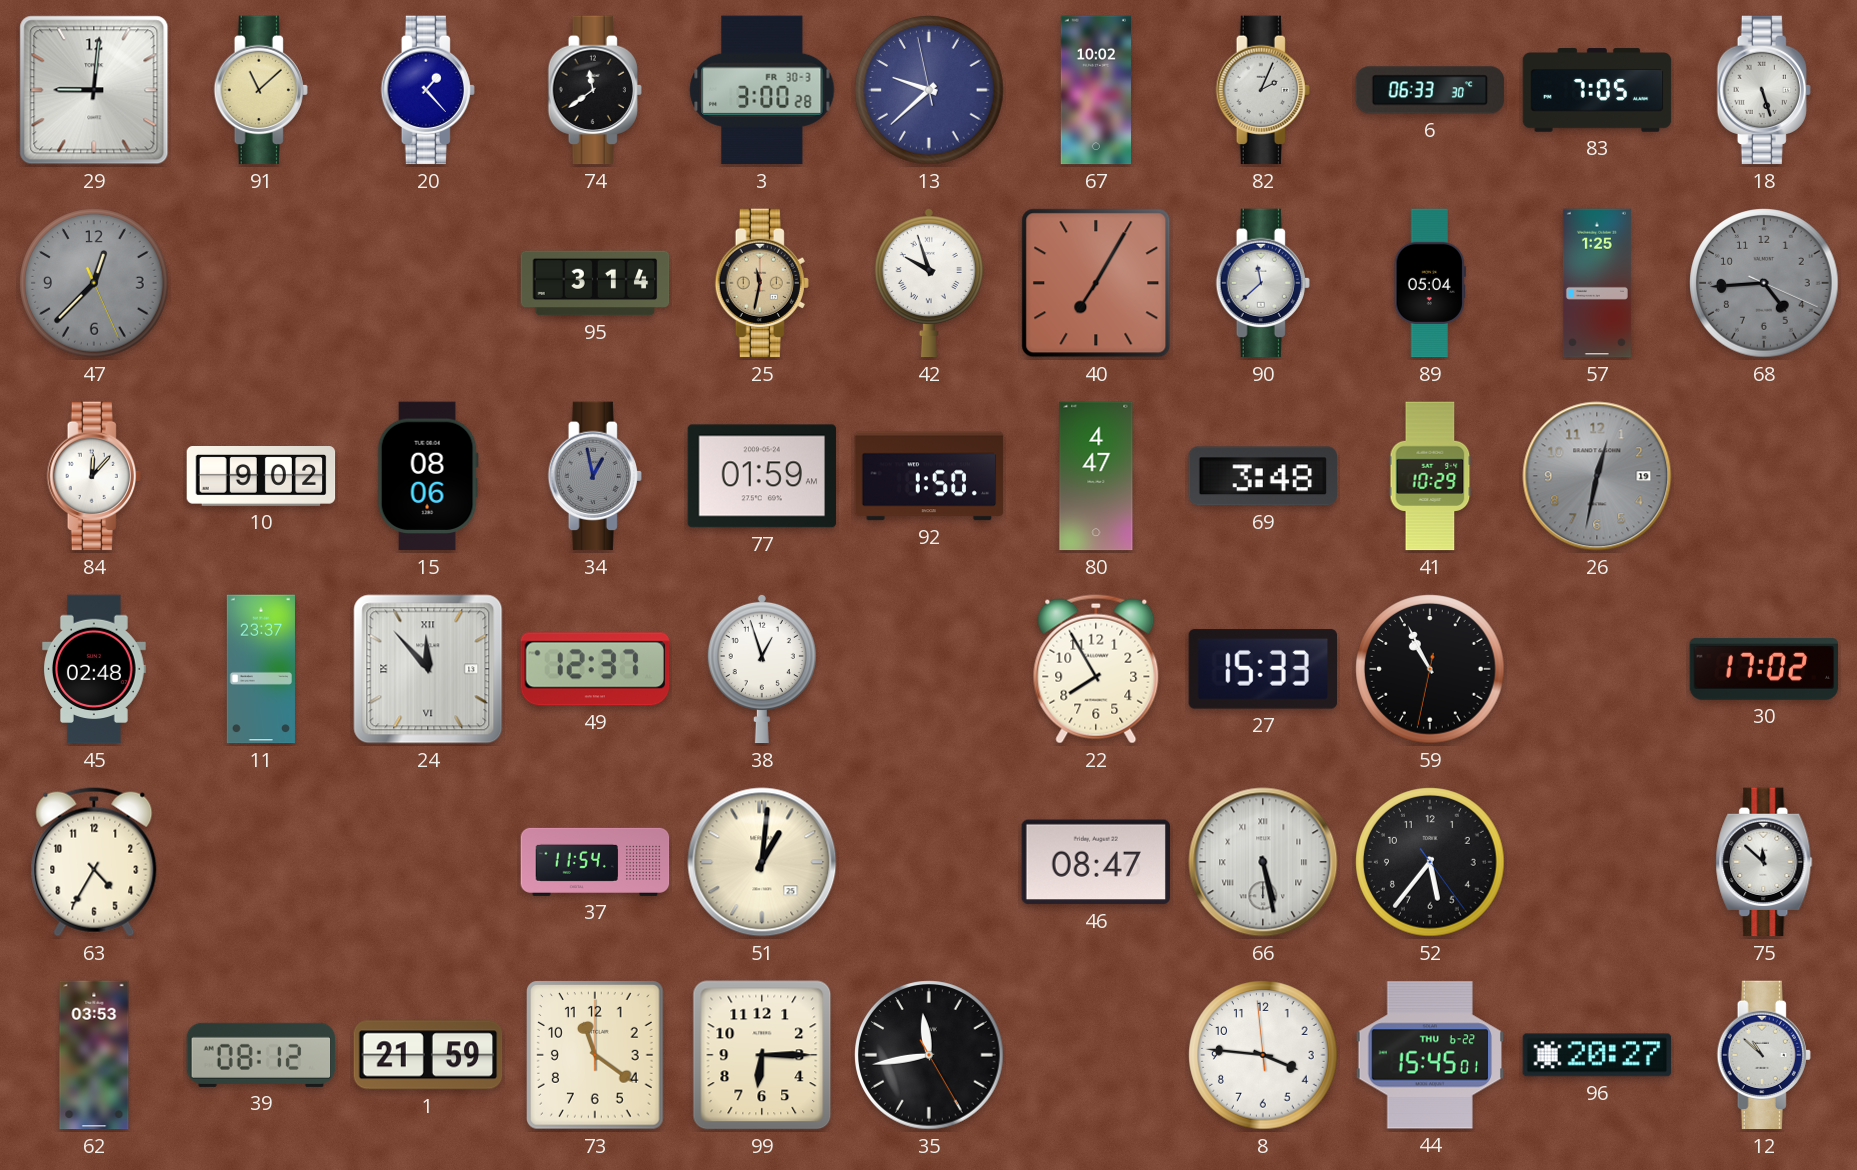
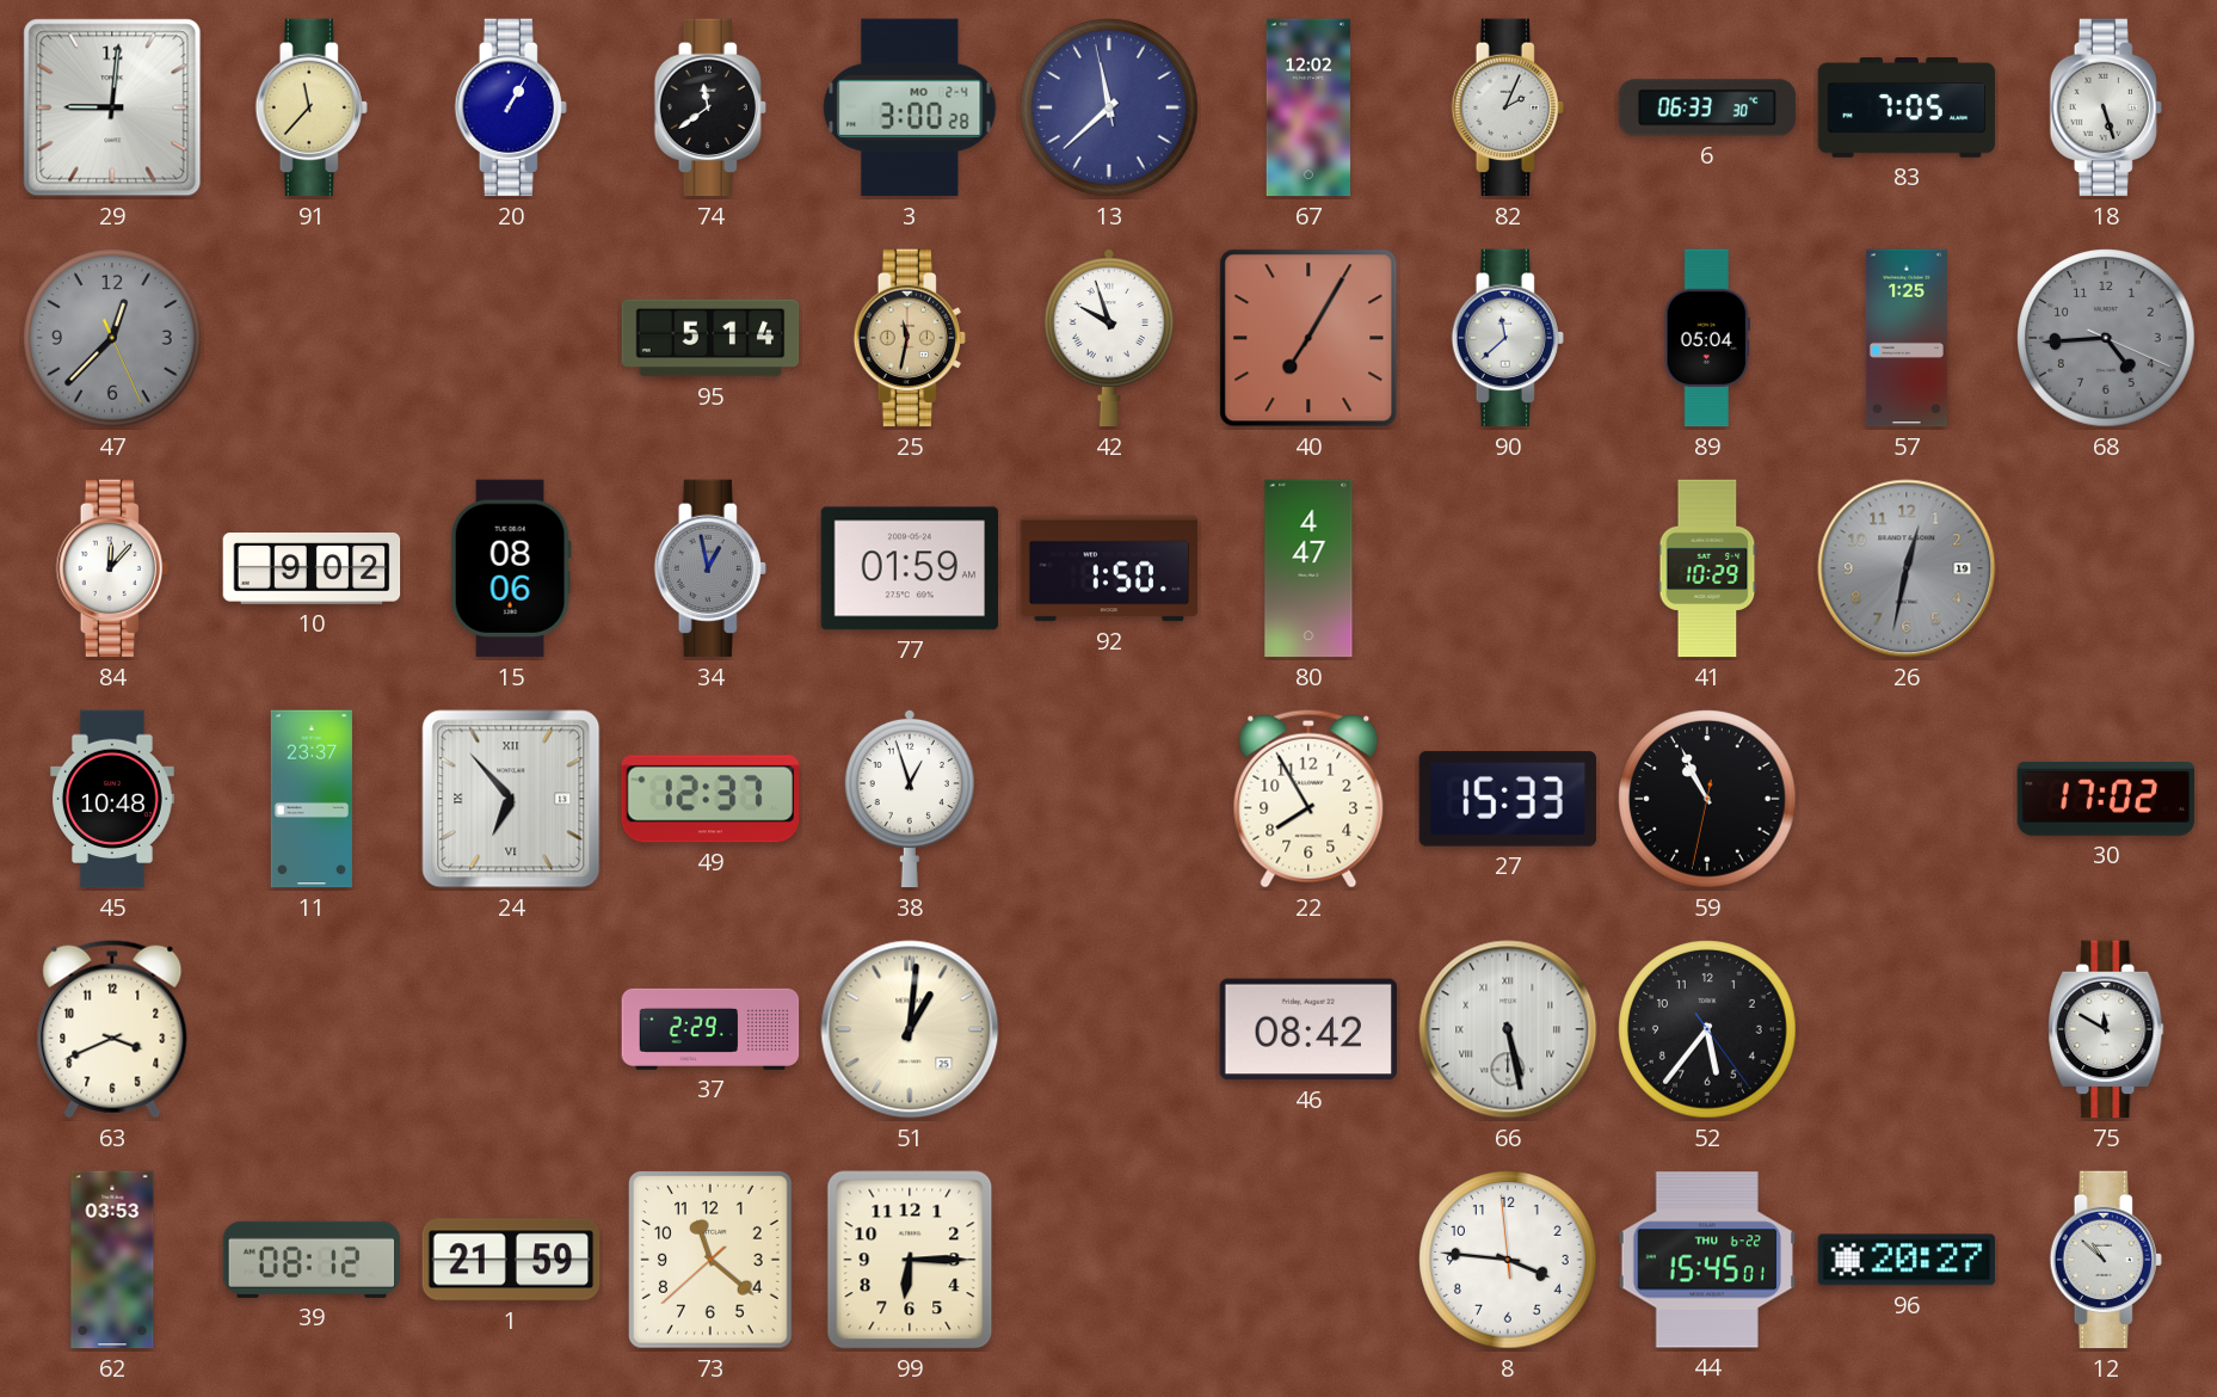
91: 11:08 -> 11:37 (312, 107)
20: 1:23 -> 1:05 (511, 107)
3 date: FR 30-3 -> MO 2-4 (910, 107)
13: 9:37 -> 11:37 (1109, 107)
67: 10:02 -> 12:02 (1307, 107)
95: 3:14 -> 5:14 (710, 338)
69: 3:48 -> none (1262, 476)
45: 02:48 -> 10:48 (113, 799)
24: 11:53 -> 6:53 (511, 799)
63: 4:35 -> 3:41 (112, 1029)
37: 11:54 -> 2:29 (710, 1029)
46: 08:47 -> 08:42 (1307, 1029)
75: 11:52 -> 11:50 (2106, 1029)
73: 11:21:00 -> 11:21:38 (712, 1260)
35: 11:43 -> none (929, 1055)
